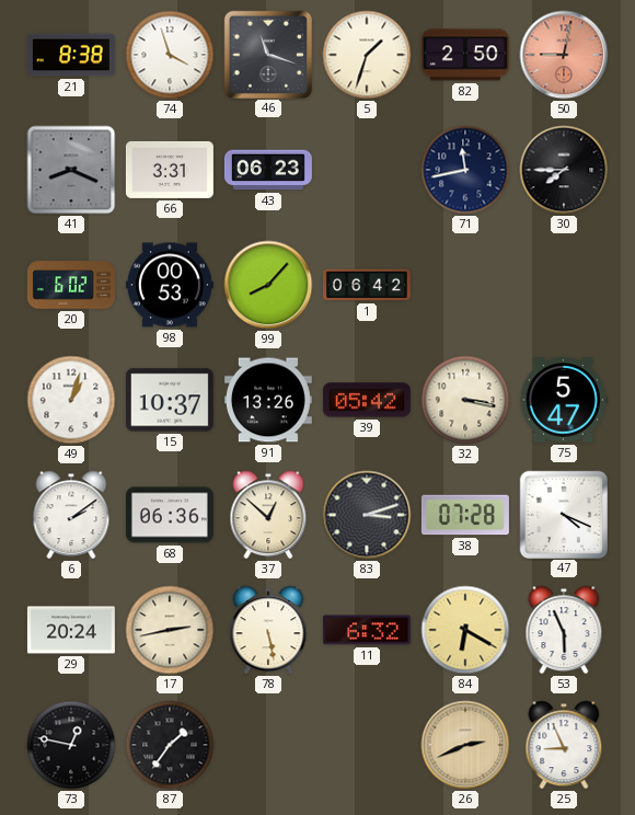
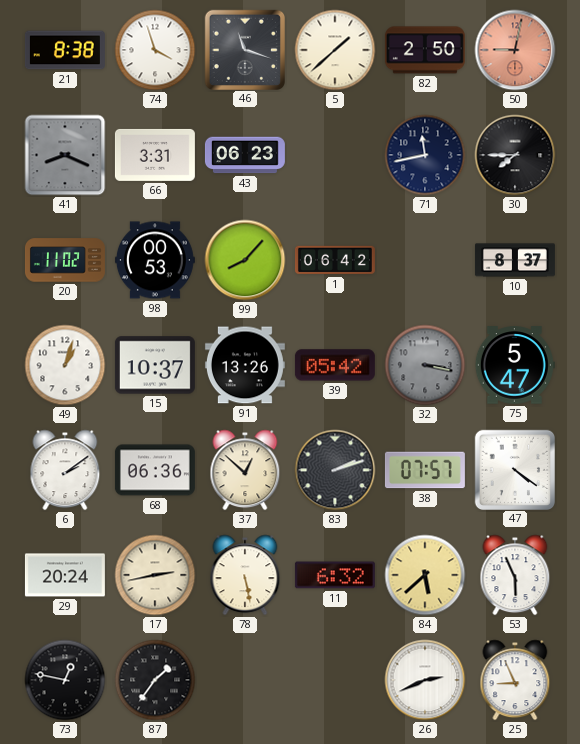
5: 1:33 -> 1:38 (335, 50)
20: 6:02 -> 11:02 (65, 260)
10: none -> 8:37 (515, 260)
32 dial: cream -> grey (425, 365)
83: 3:12 -> 2:12 (335, 470)
38: 07:28 -> 07:57 (425, 470)
47: 4:19 -> 4:21 (514, 469)
84: 6:20 -> 5:38 (425, 575)
26 dial: champagne -> white (425, 680)
